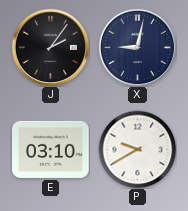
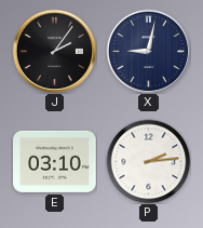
P: 9:40 -> 2:14 (148, 161)
